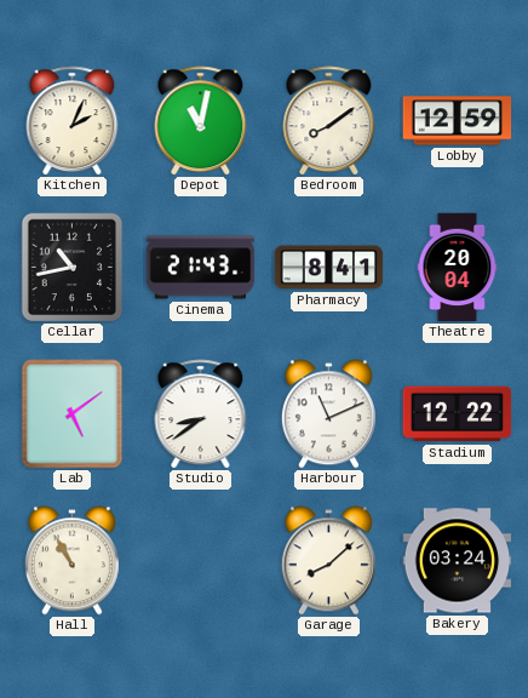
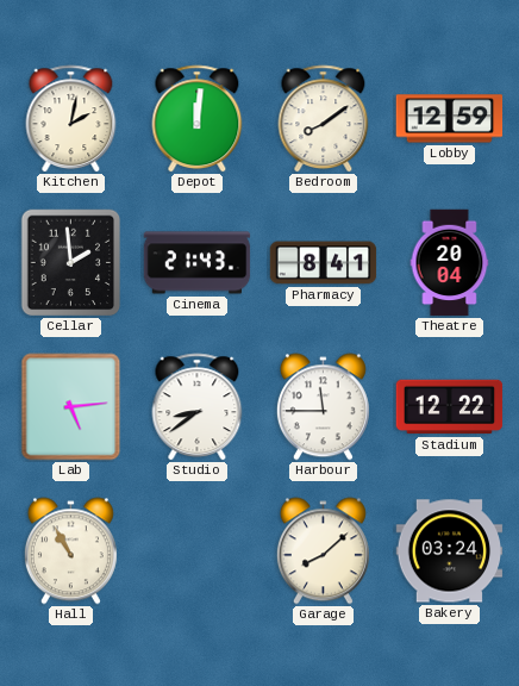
Kitchen: 2:04 -> 2:02 (71, 119)
Depot: 11:02 -> 12:01 (198, 119)
Cellar: 10:43 -> 1:59 (71, 263)
Lab: 5:09 -> 5:14 (71, 407)
Harbour: 11:11 -> 11:45 (323, 407)
